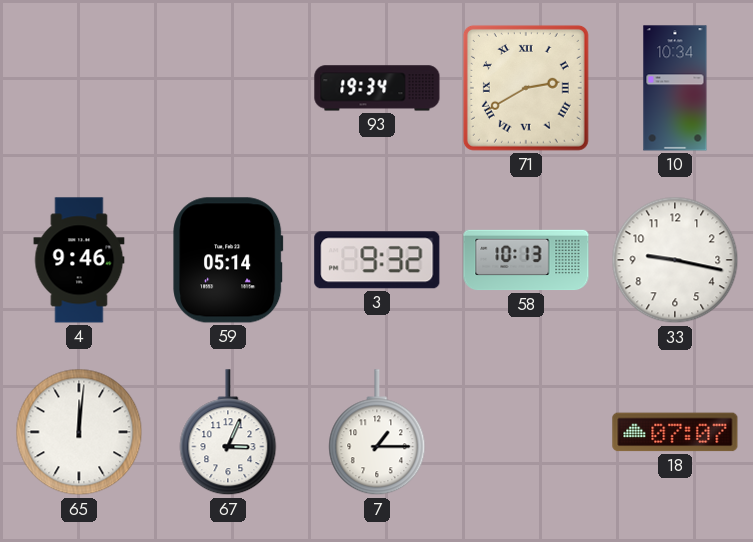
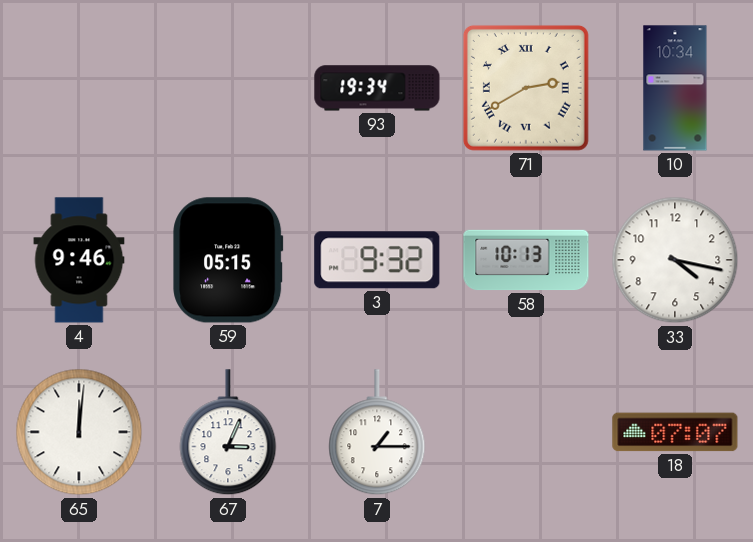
59: 05:14 -> 05:15 (228, 260)
33: 9:17 -> 4:17 (675, 260)
